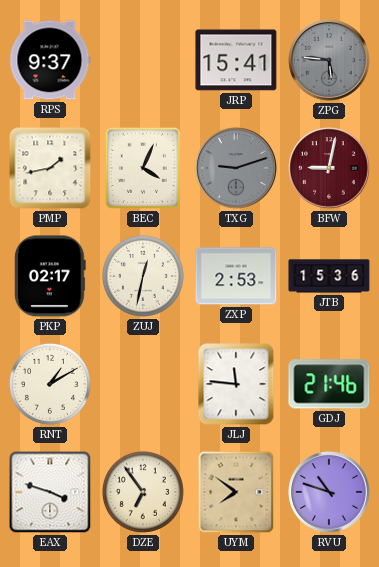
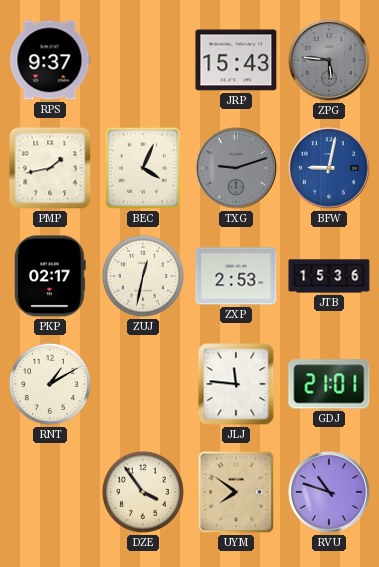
JRP: 15:41 -> 15:43 (236, 60)
BFW dial: burgundy -> blue (329, 168)
GDJ: 21:46 -> 21:01 (329, 384)
EAX: 3:48 -> none (50, 492)
DZE: 6:54 -> 3:54 (143, 492)
